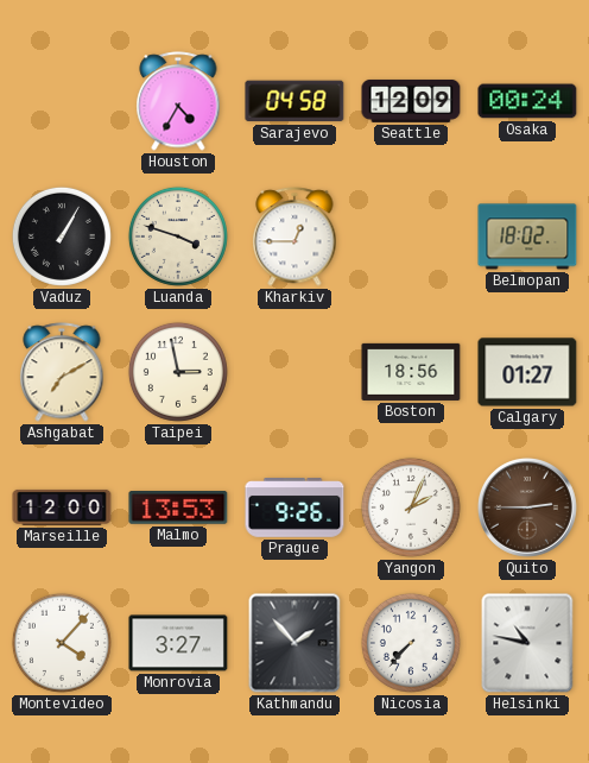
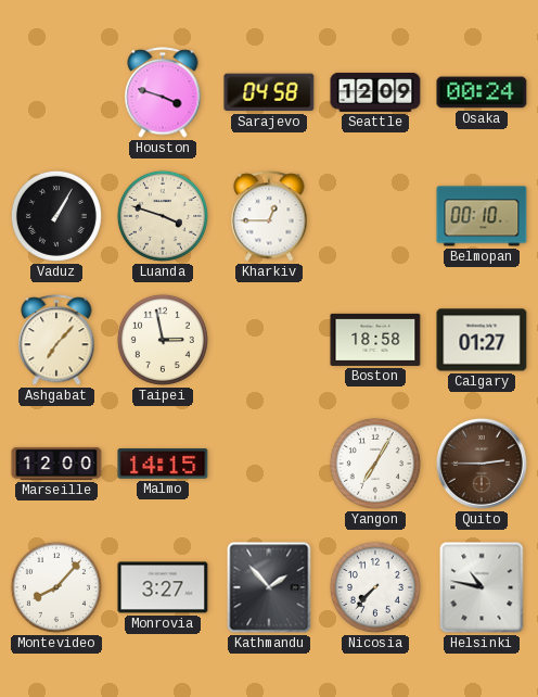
Houston: 4:35 -> 3:48 (163, 92)
Belmopan: 18:02 -> 00:10 (482, 216)
Ashgabat: 7:10 -> 7:07 (56, 340)
Boston: 18:56 -> 18:58 (375, 340)
Malmo: 13:53 -> 14:15 (163, 465)
Prague: 9:26 -> none (294, 507)
Yangon: 2:04 -> 7:05 (375, 464)
Montevideo: 4:07 -> 8:07 (56, 587)
